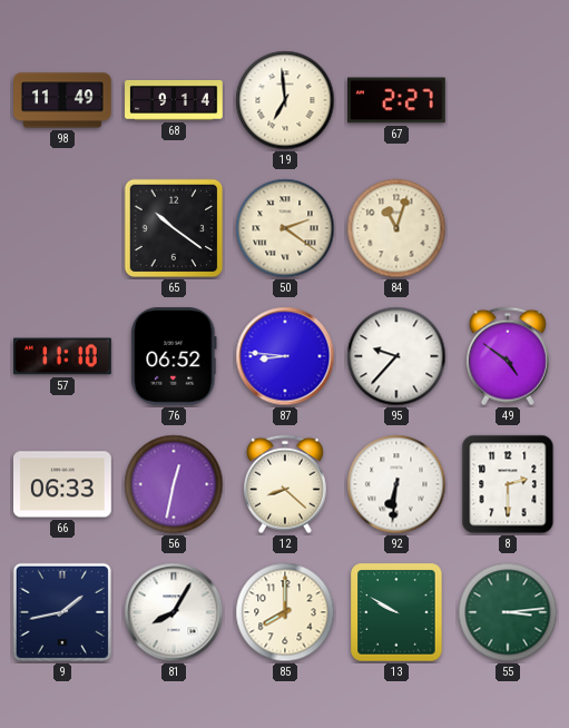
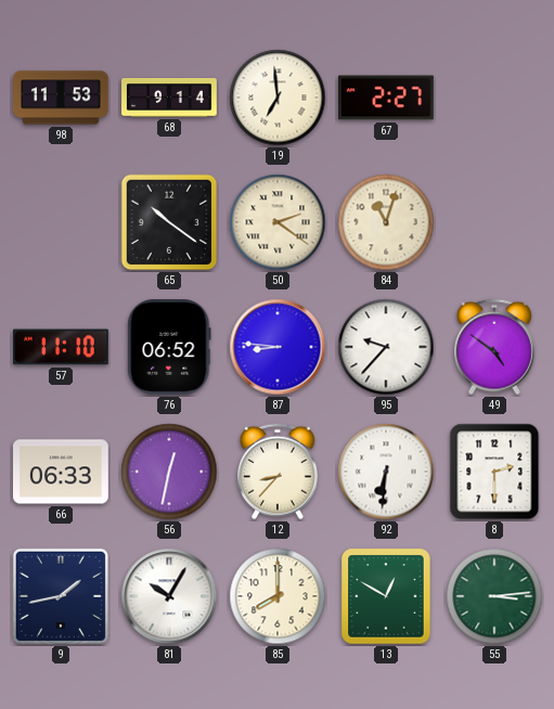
98: 11:49 -> 11:53 (62, 98)
12: 8:22 -> 8:37 (278, 472)
81: 8:05 -> 10:05 (169, 596)
13: 9:50 -> 12:50 (386, 596)
